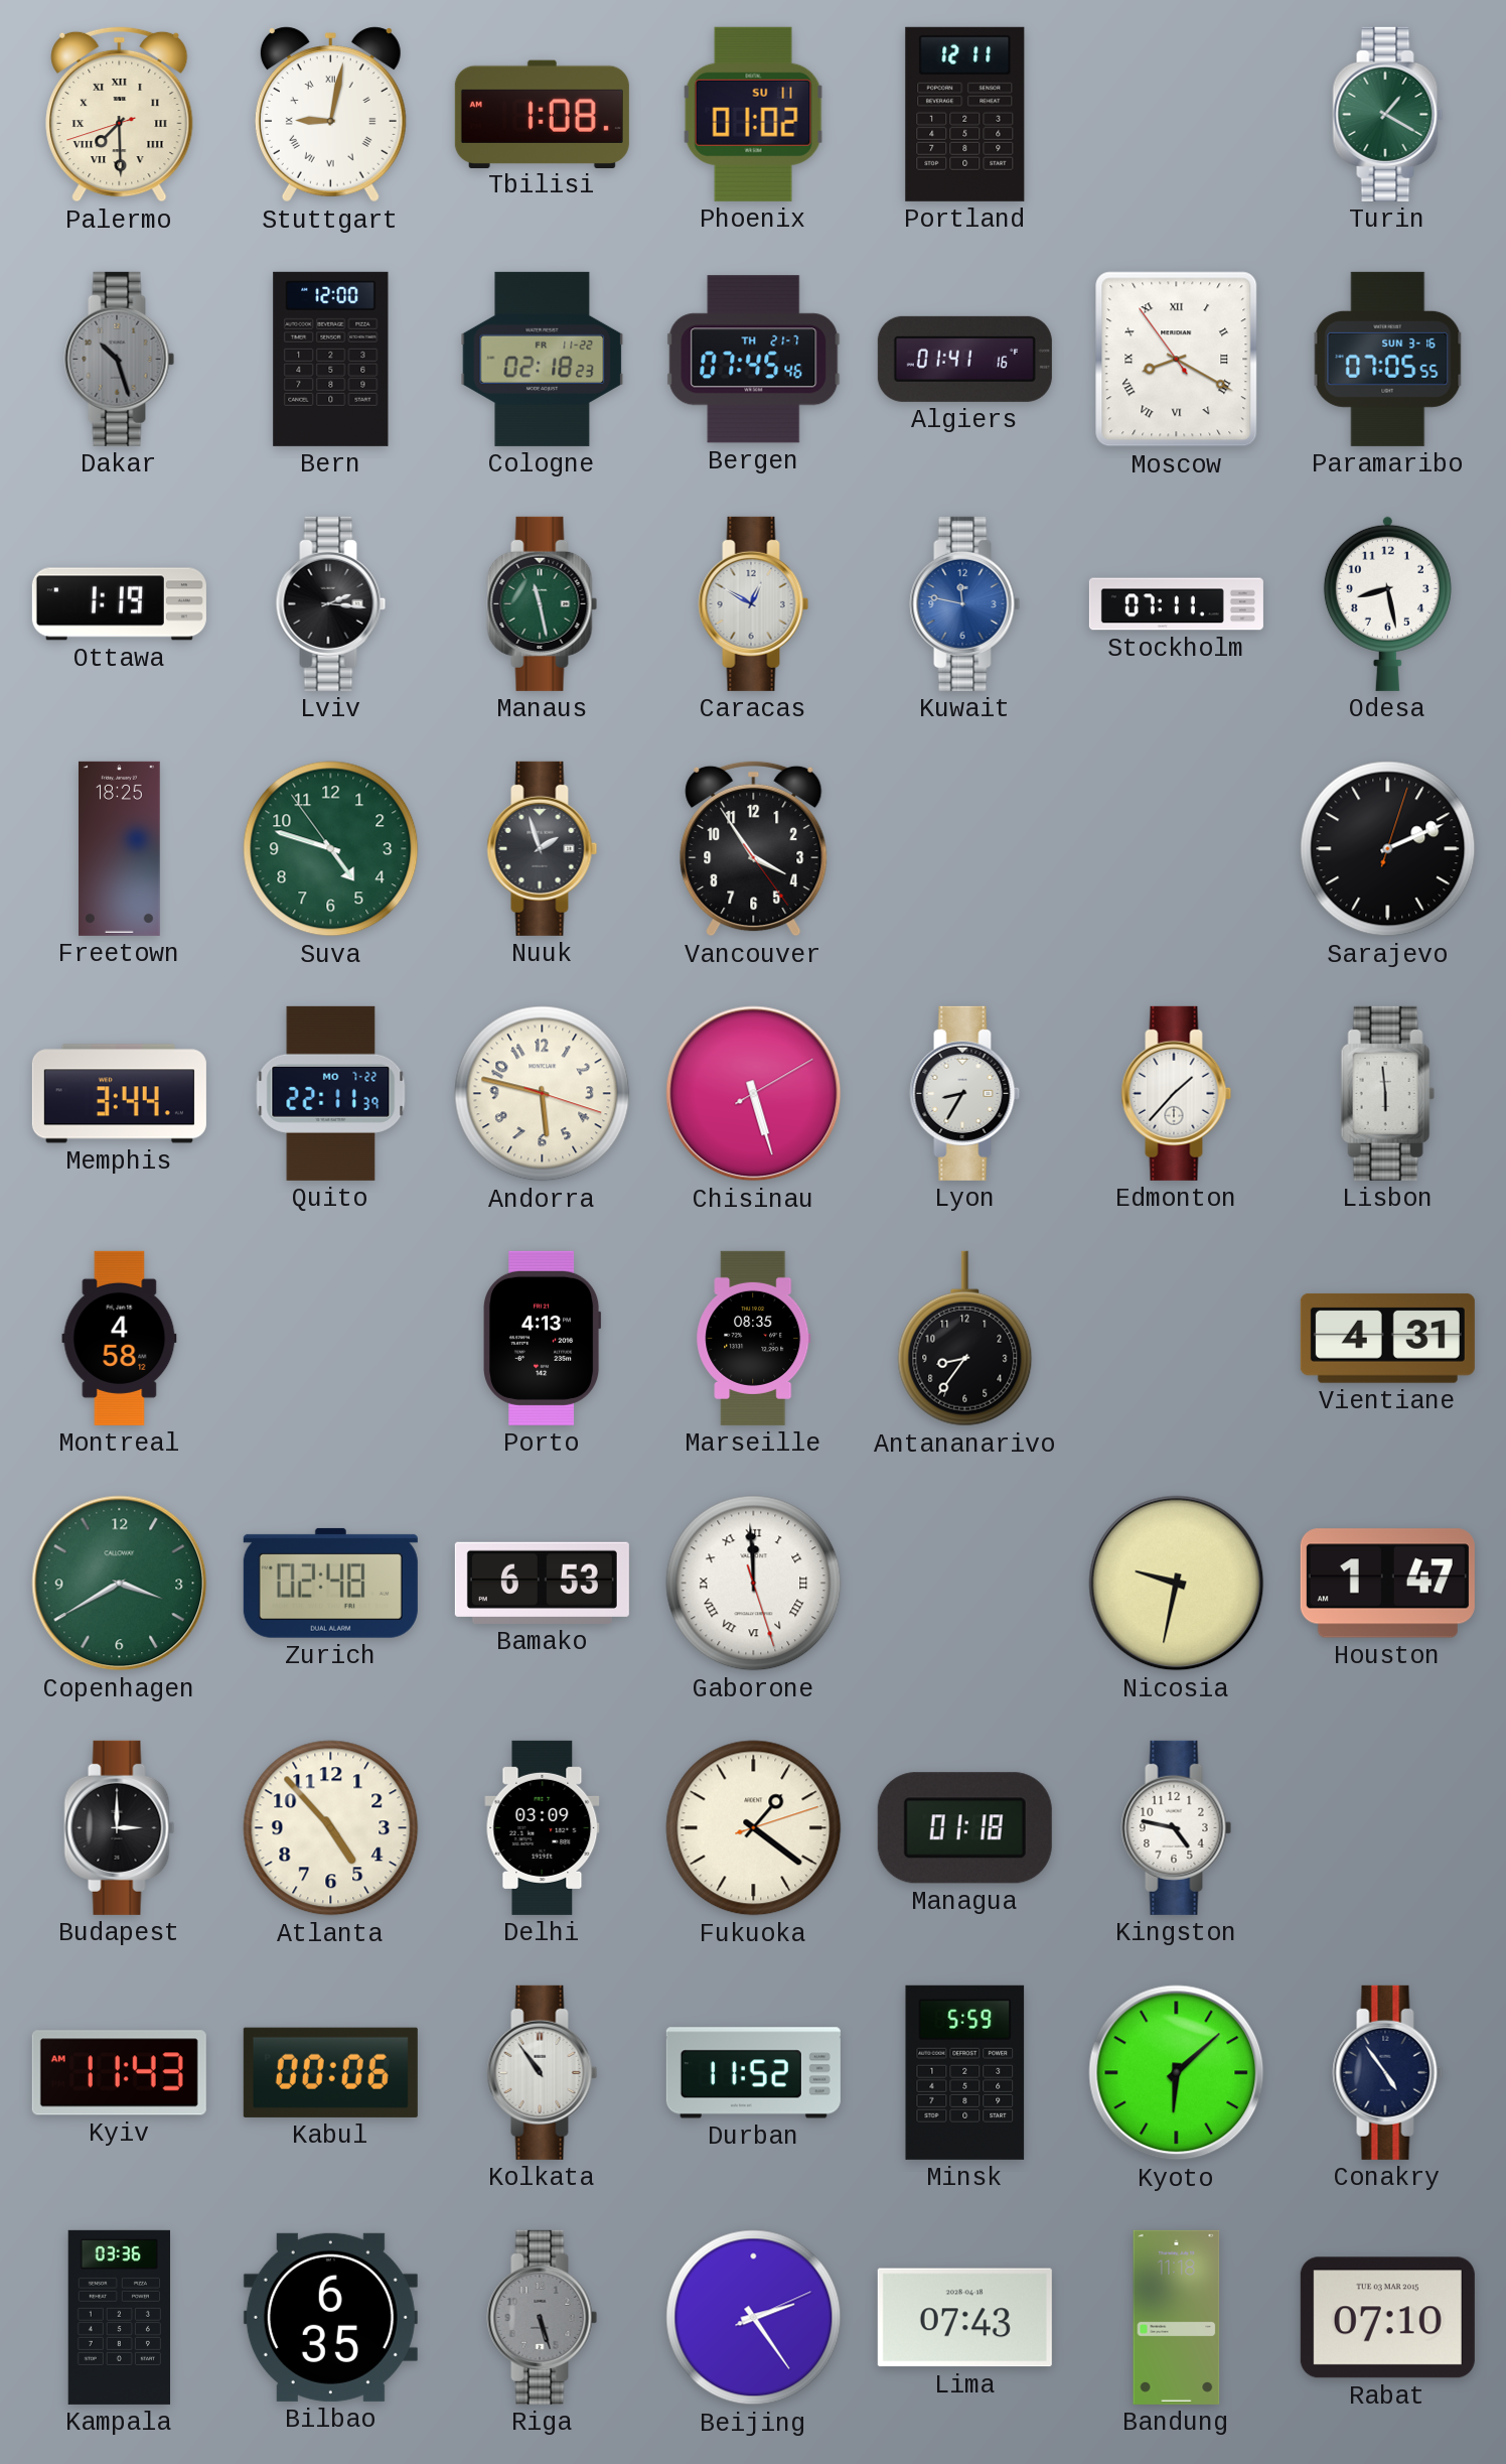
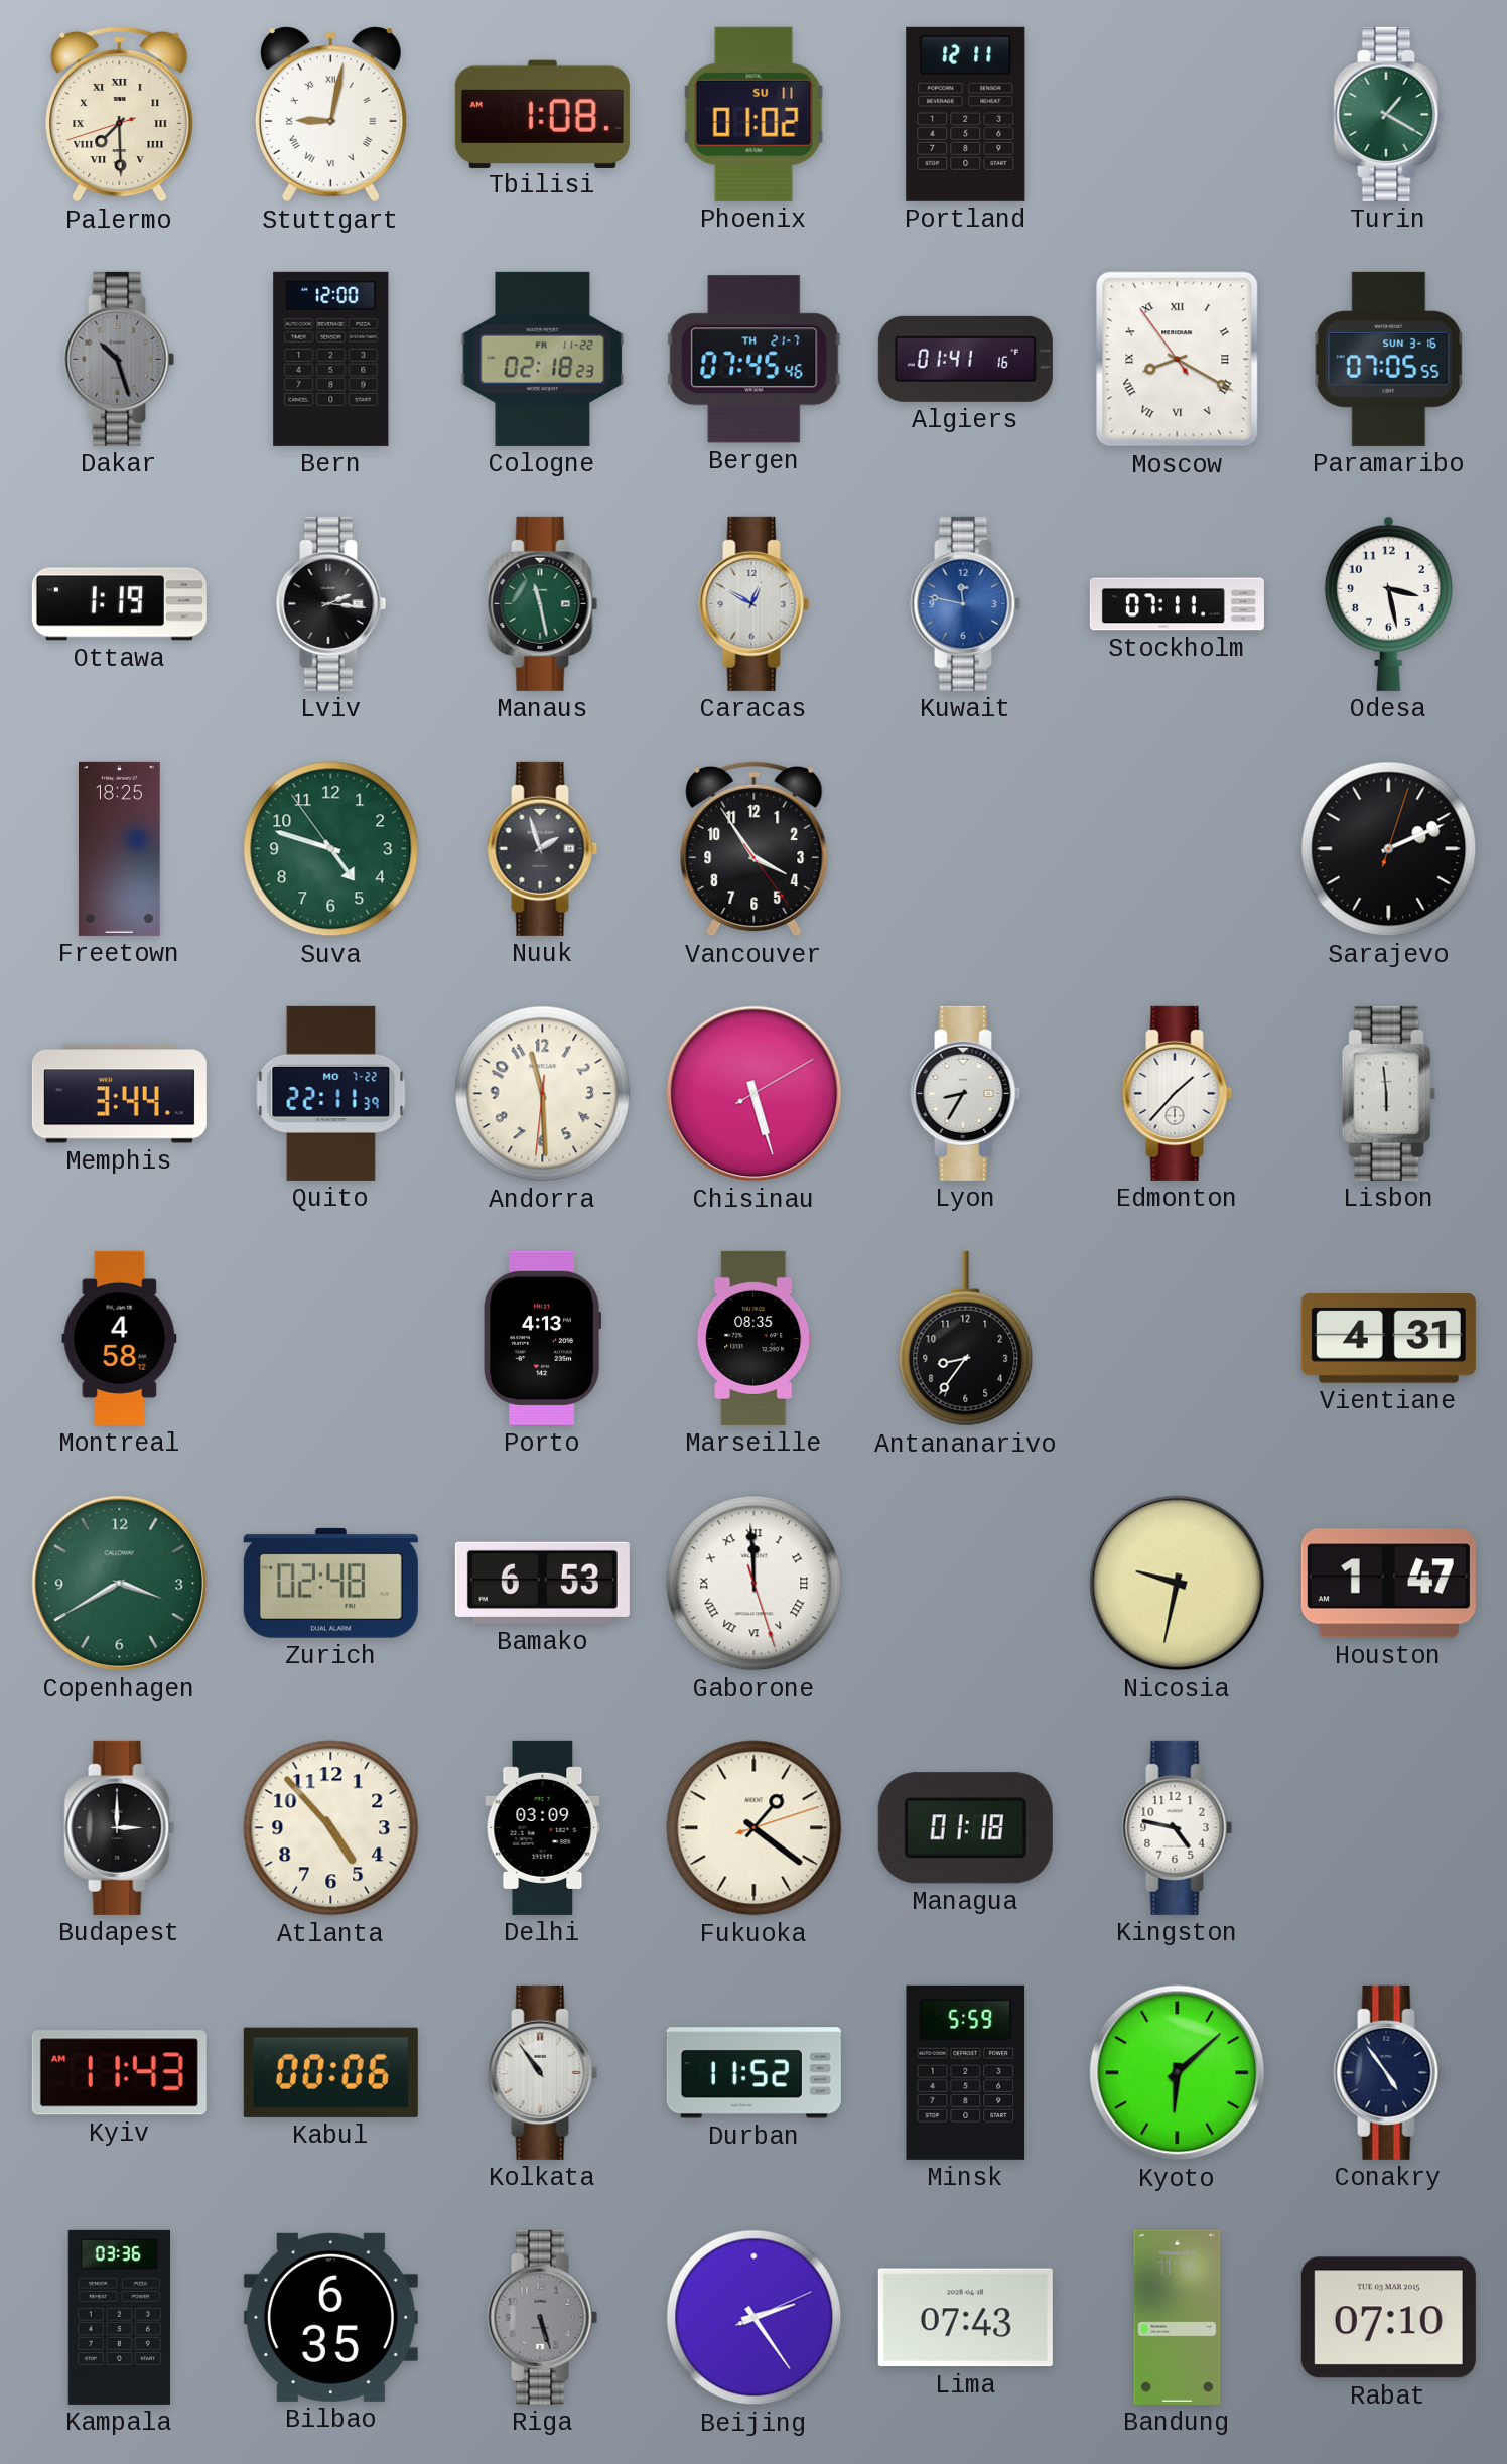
Odesa: 8:28 -> 3:28 (1388, 603)
Andorra: 5:47 -> 11:29 (543, 1094)
